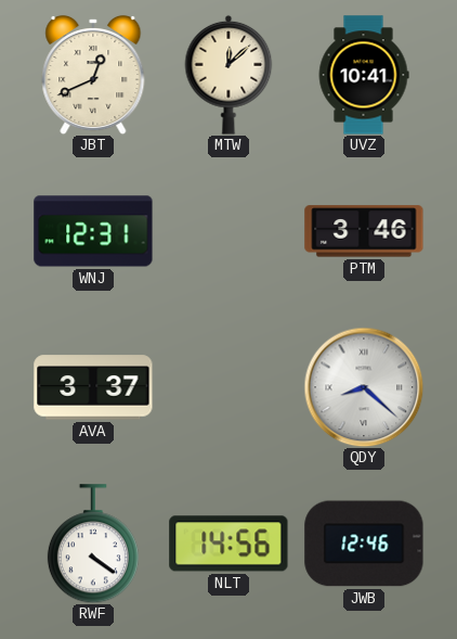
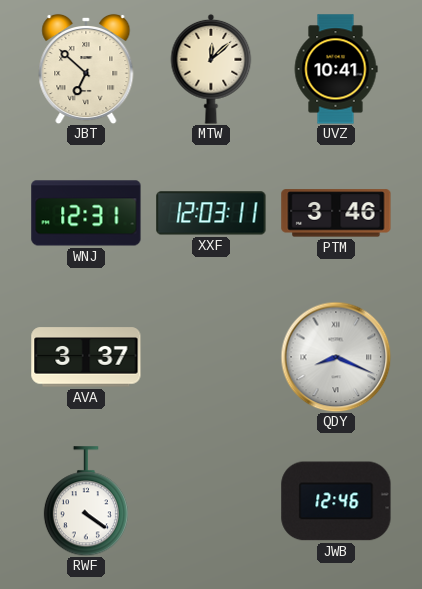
JBT: 12:41 -> 6:52 (86, 69)
XXF: none -> 12:03 (211, 213)
QDY: 8:22 -> 8:19 (336, 357)
NLT: 14:56 -> none (228, 544)
